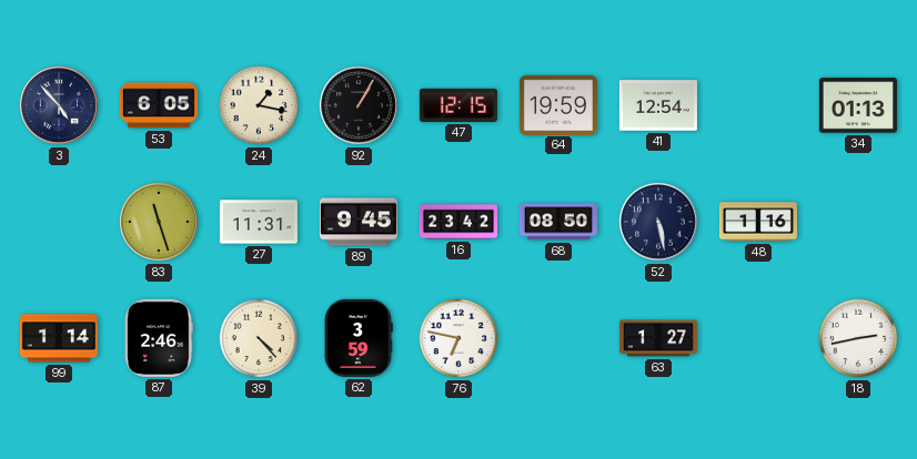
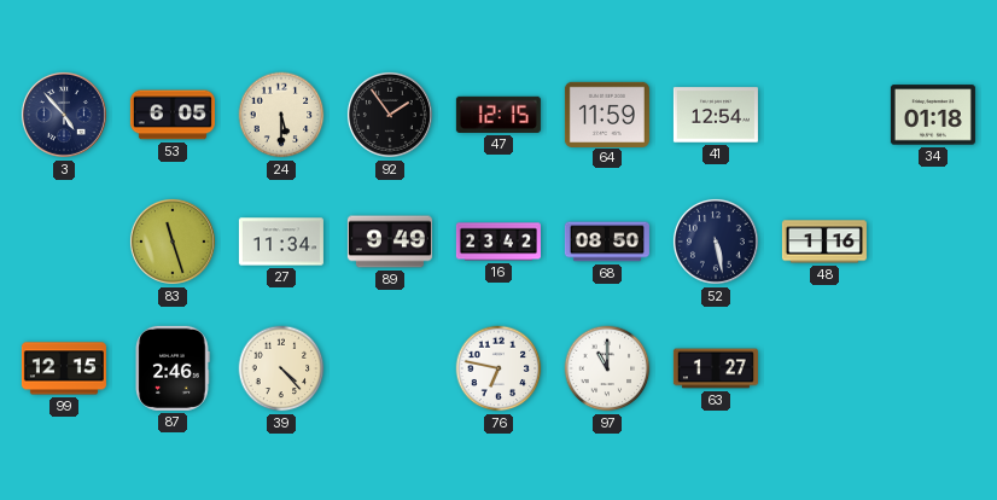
24: 1:17 -> 5:30 (281, 115)
92: 1:05 -> 1:54 (390, 115)
64: 19:59 -> 11:59 (607, 114)
34: 01:13 -> 01:18 (933, 115)
27: 11:31 -> 11:34 (281, 242)
89: 9:45 -> 9:49 (390, 242)
99: 1:14 -> 12:15 (64, 368)
62: 3:59 -> none (359, 338)
97: none -> 11:00 (607, 368)
18: 2:43 -> none (858, 338)
